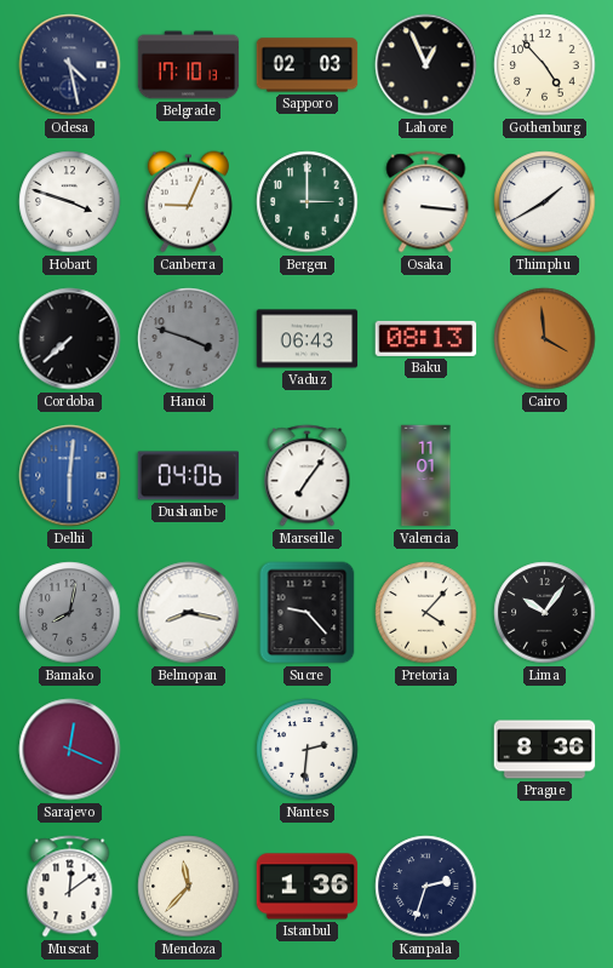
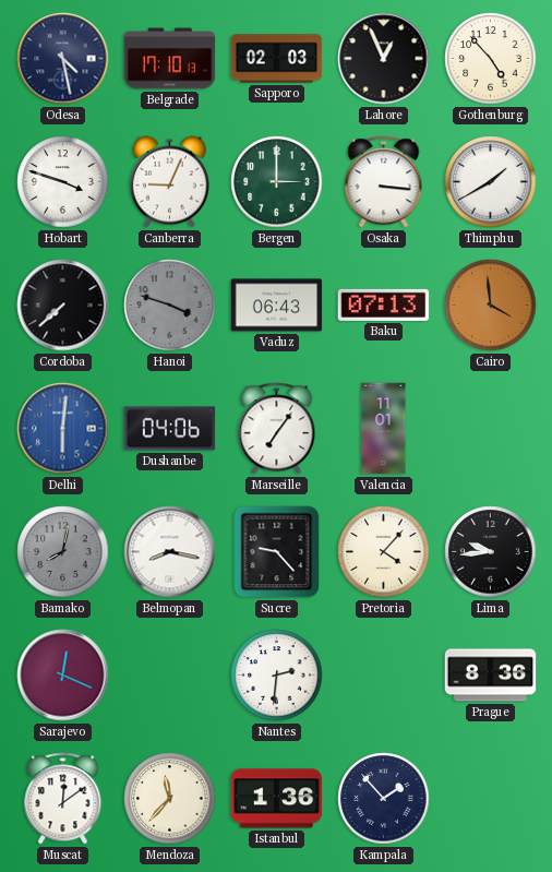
Baku: 08:13 -> 07:13 (384, 304)
Lima: 10:06 -> 9:44 (491, 552)
Kampala: 2:33 -> 1:53 (384, 799)
